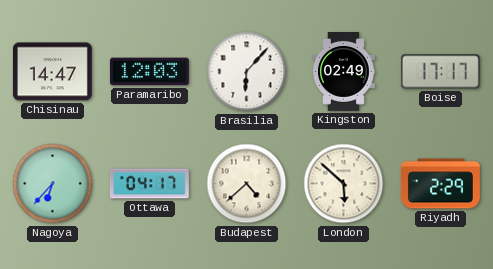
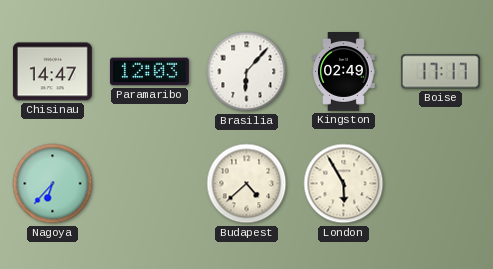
Ottawa: 04:17 -> none (149, 184)
London: 5:52 -> 5:55 (344, 184)
Riyadh: 2:29 -> none (440, 184)
